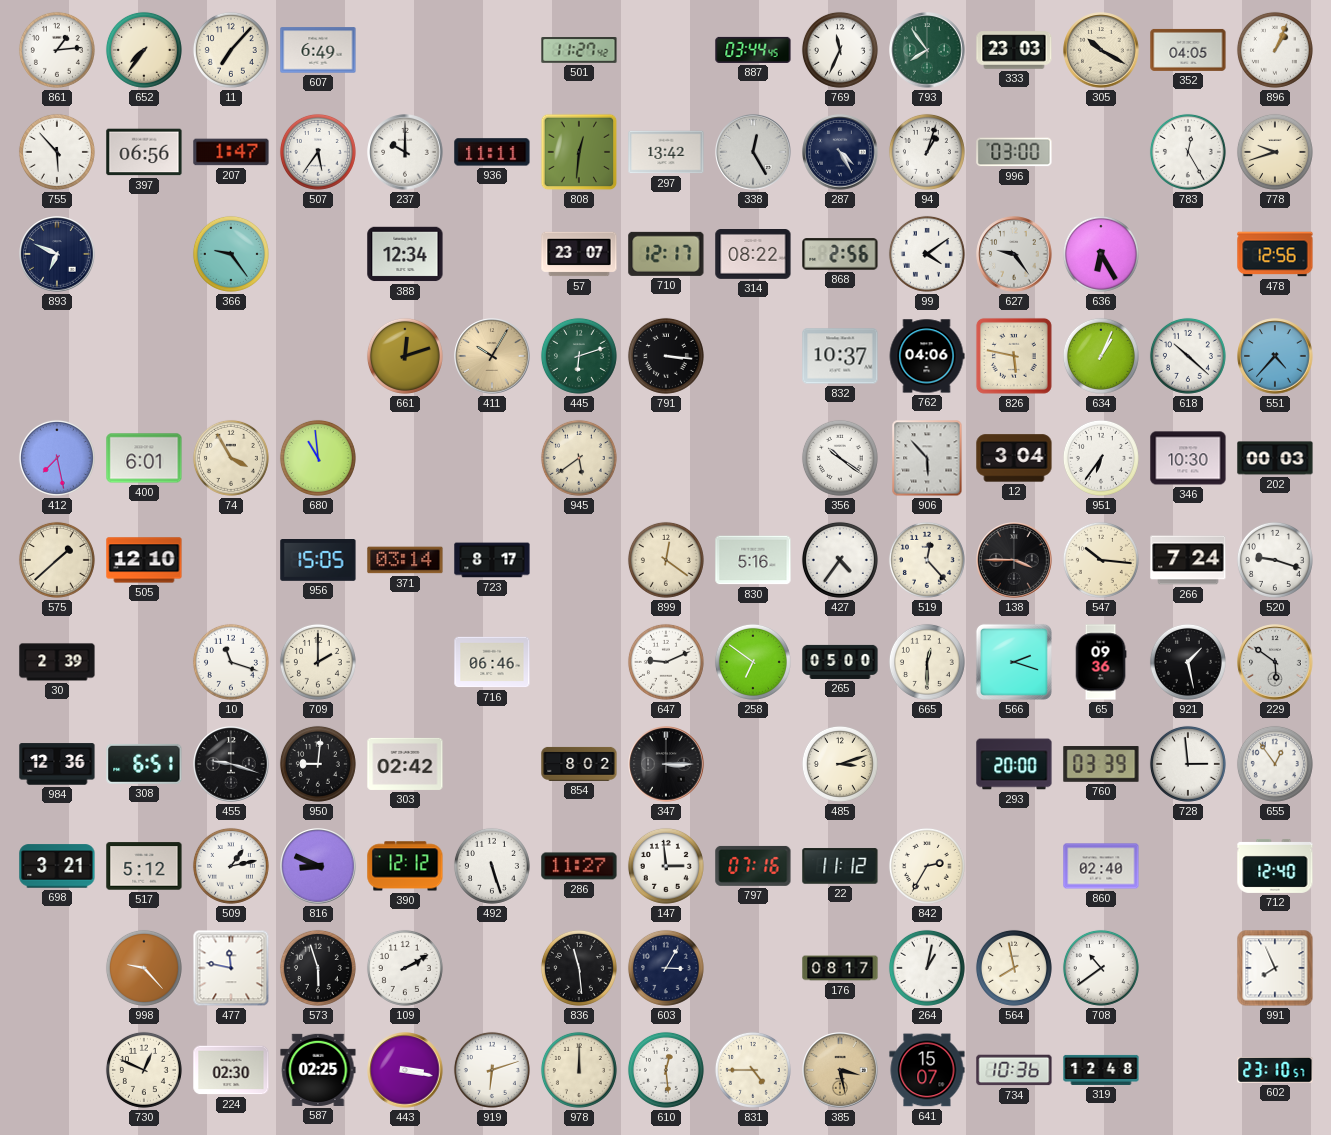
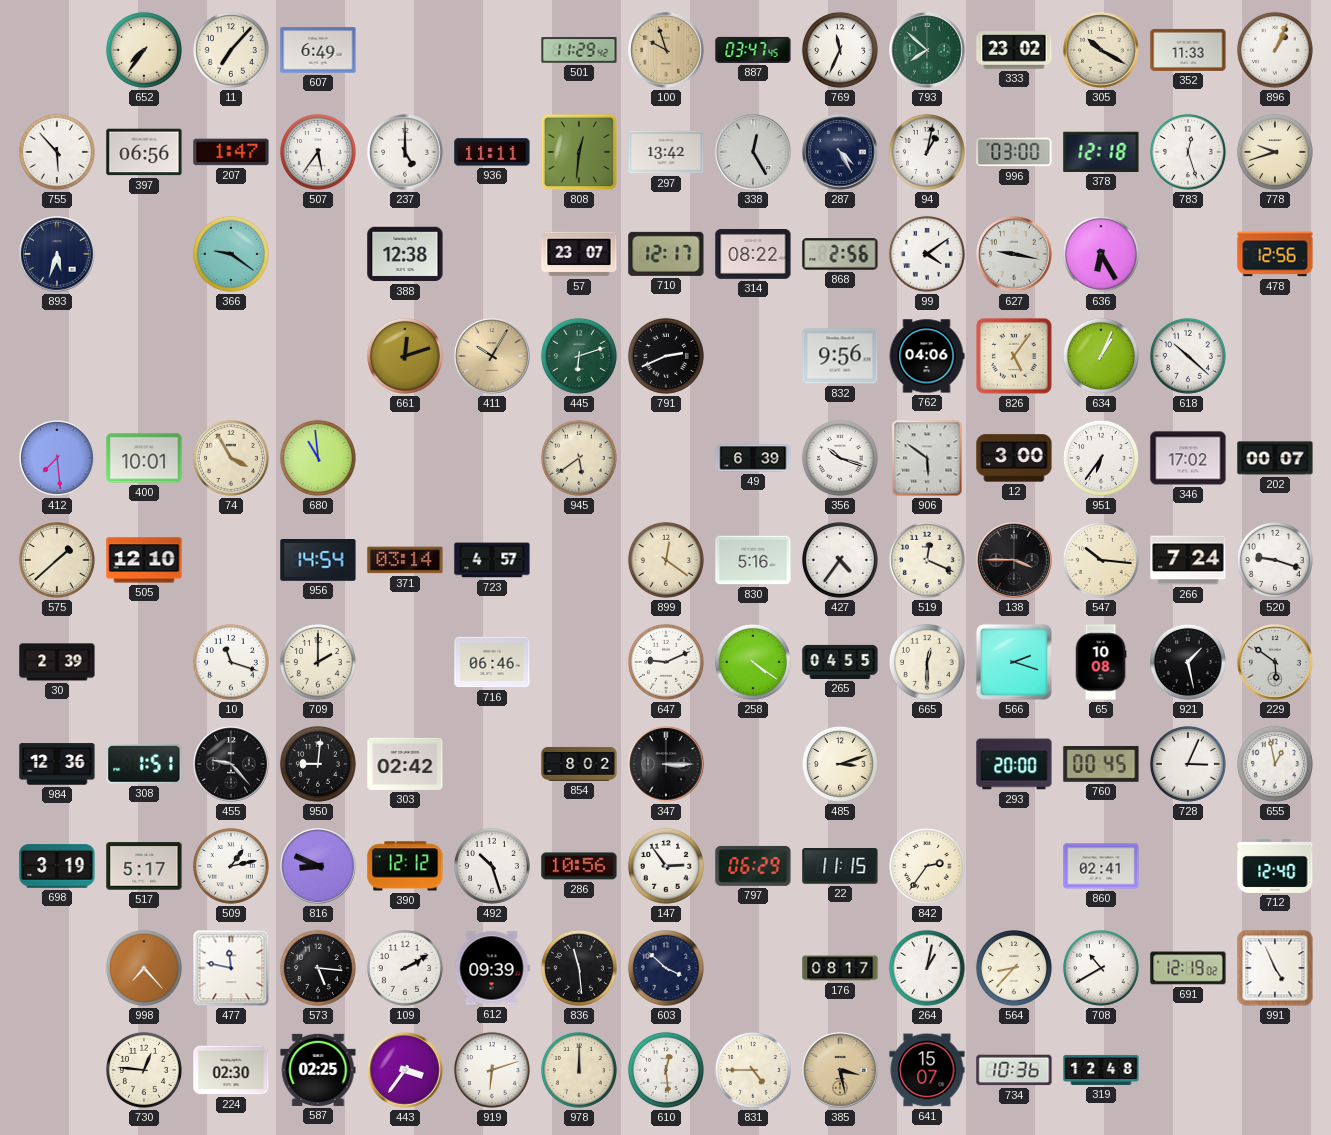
861: 1:14 -> none (57, 50)
501: 11:27 -> 11:29 (579, 51)
100: none -> 9:57 (666, 50)
887: 03:44 -> 03:47 (753, 50)
793: 7:54 -> 7:52 (927, 50)
333: 23:03 -> 23:02 (1014, 50)
352: 04:05 -> 11:33 (1188, 50)
237: 10:00 -> 5:00 (405, 152)
94: 1:03 -> 1:02 (927, 152)
378: none -> 12:18 (1101, 152)
783: 12:25 -> 12:27 (1188, 152)
893: 6:49 -> 5:33 (57, 254)
366: 9:24 -> 9:21 (231, 254)
388: 12:34 -> 12:38 (405, 254)
627: 9:24 -> 9:17 (1014, 254)
791: 3:16 -> 2:41 (666, 356)
832: 10:37 -> 9:56 (840, 356)
826: 5:47 -> 5:06 (1014, 356)
551: 4:37 -> none (1275, 356)
412: 7:28 -> 7:29 (57, 458)
400: 6:01 -> 10:01 (144, 458)
49: none -> 6:39 (753, 458)
356: 10:21 -> 10:18 (840, 458)
906: 5:53 -> 5:51 (927, 458)
12: 3:04 -> 3:00 (1014, 458)
346: 10:30 -> 17:02 (1188, 458)
202: 00:03 -> 00:07 (1275, 458)
956: 15:05 -> 14:54 (318, 560)
723: 8:17 -> 4:57 (492, 560)
519: 12:23 -> 12:19 (927, 560)
258: 6:51 -> 4:21 (753, 662)
265: 05:00 -> 04:55 (840, 662)
65: 09:36 -> 10:08 (1101, 662)
308: 6:51 -> 1:51 (144, 764)
455: 9:18 -> 9:23 (231, 764)
760: 03:39 -> 00:45 (1101, 764)
728: 2:59 -> 3:04 (1188, 764)
655: 12:54 -> 12:58 (1275, 764)
698: 3:21 -> 3:19 (57, 866)
517: 5:12 -> 5:17 (144, 866)
492: 5:27 -> 10:27 (492, 866)
286: 11:27 -> 10:56 (579, 866)
147: 2:59 -> 2:54 (666, 866)
797: 07:16 -> 06:29 (753, 866)
22: 11:12 -> 11:15 (840, 866)
842: 2:35 -> 2:36 (927, 866)
860: 02:40 -> 02:41 (1101, 866)
998: 9:23 -> 7:23 (144, 968)
573: 5:57 -> 5:16 (318, 968)
612: none -> 09:39 (492, 968)
603: 3:05 -> 3:52 (666, 968)
564: 7:58 -> 8:37 (1014, 968)
708: 10:39 -> 10:40 (1101, 968)
691: none -> 12:19 (1188, 968)
991: 7:56 -> 4:56 (1275, 968)
730: 12:49 -> 12:46 (144, 1070)
443: 3:17 -> 3:36 (405, 1070)
602: 23:10 -> none (1275, 1070)
